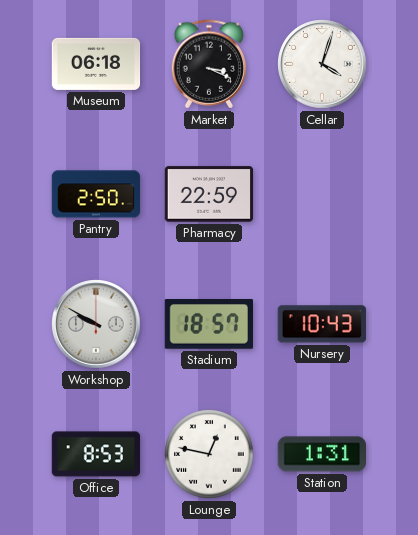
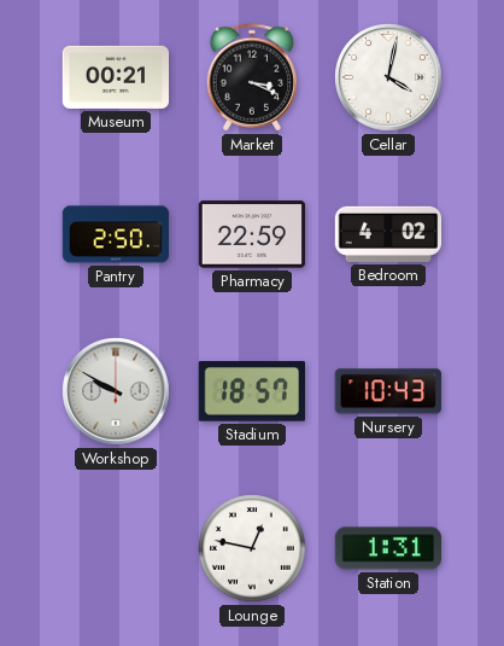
Museum: 06:18 -> 00:21 (116, 77)
Cellar: 4:03 -> 4:02 (388, 77)
Bedroom: none -> 4:02 (388, 234)
Office: 8:53 -> none (96, 454)
